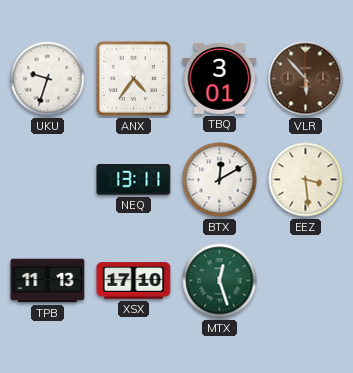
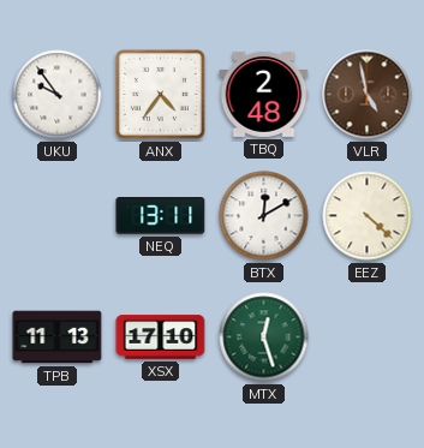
UKU: 9:33 -> 9:54 (58, 95)
TBQ: 3:01 -> 2:48 (264, 94)
VLR: 5:53 -> 4:58 (368, 95)
EEZ: 3:29 -> 4:22 (368, 216)
